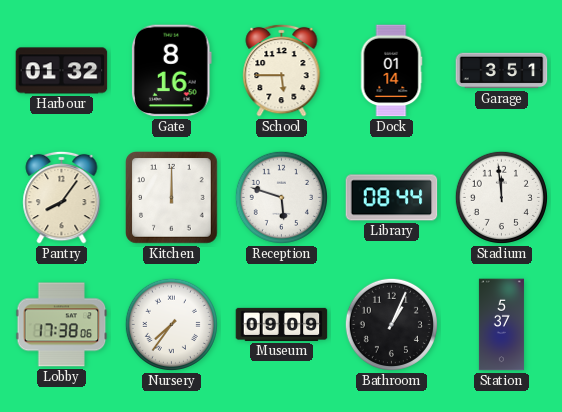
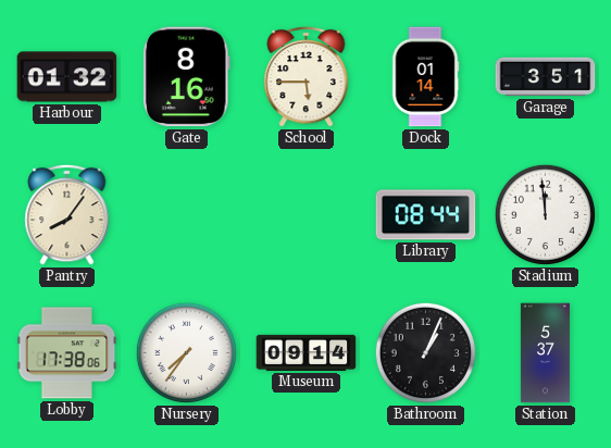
Kitchen: 12:00 -> none (172, 198)
Reception: 5:48 -> none (281, 197)
Museum: 09:09 -> 09:14 (307, 352)
